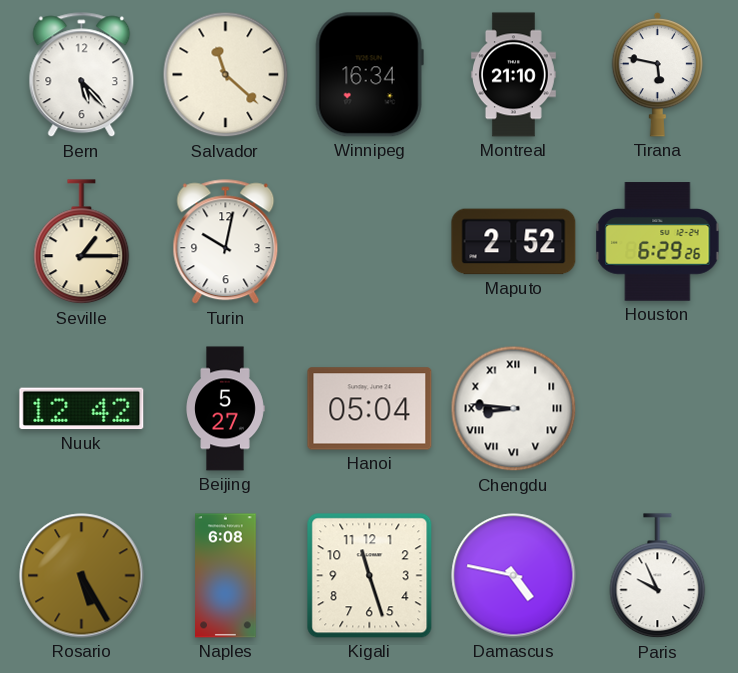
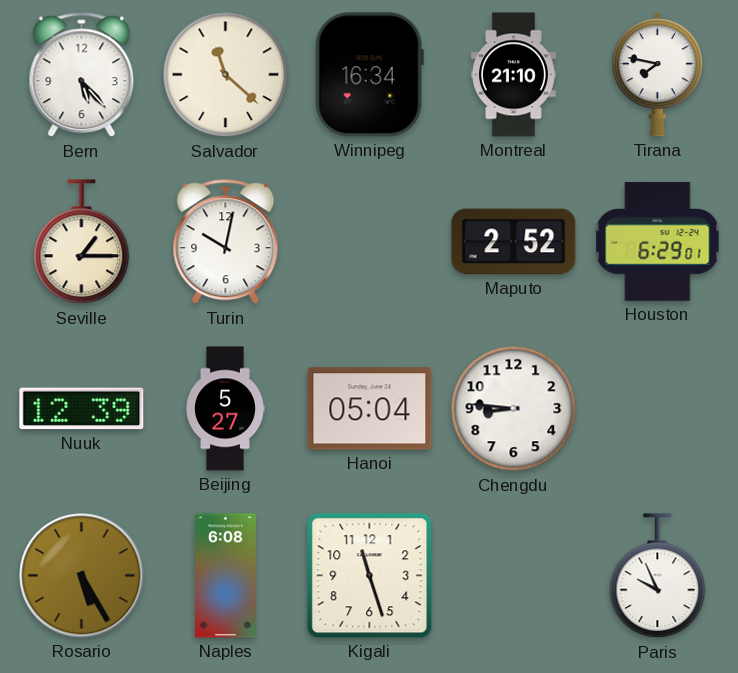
Tirana: 5:47 -> 7:47 (658, 74)
Houston: 6:29:26 -> 6:29:01 (658, 242)
Nuuk: 12:42 -> 12:39 (82, 409)
Chengdu numerals: Roman -> Arabic (514, 409)
Damascus: 4:47 -> none (514, 576)
